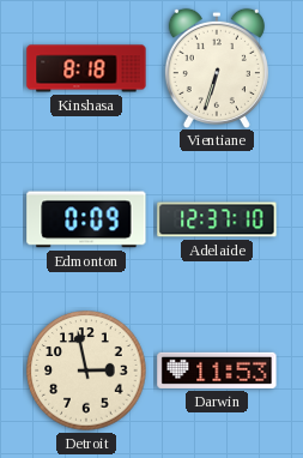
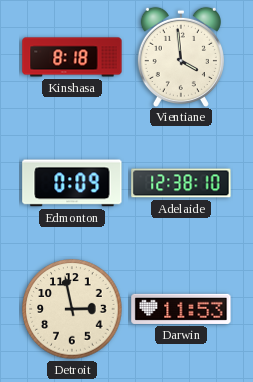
Vientiane: 6:33 -> 3:59 (181, 56)
Adelaide: 12:37 -> 12:38 (181, 183)
